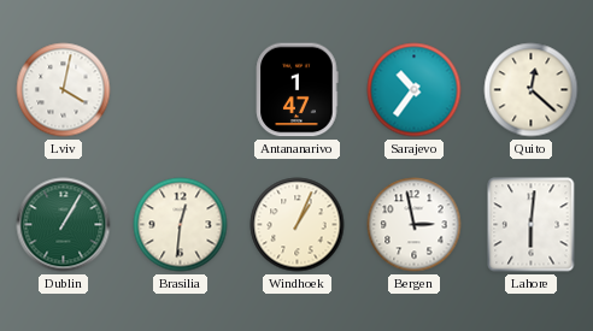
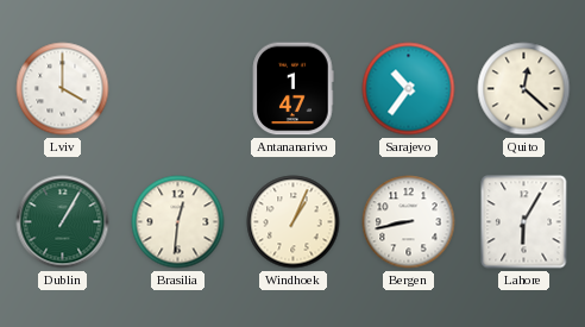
Lviv: 4:02 -> 4:00 (63, 89)
Bergen: 2:58 -> 8:43 (409, 222)
Lahore: 6:01 -> 6:05 (524, 222)
